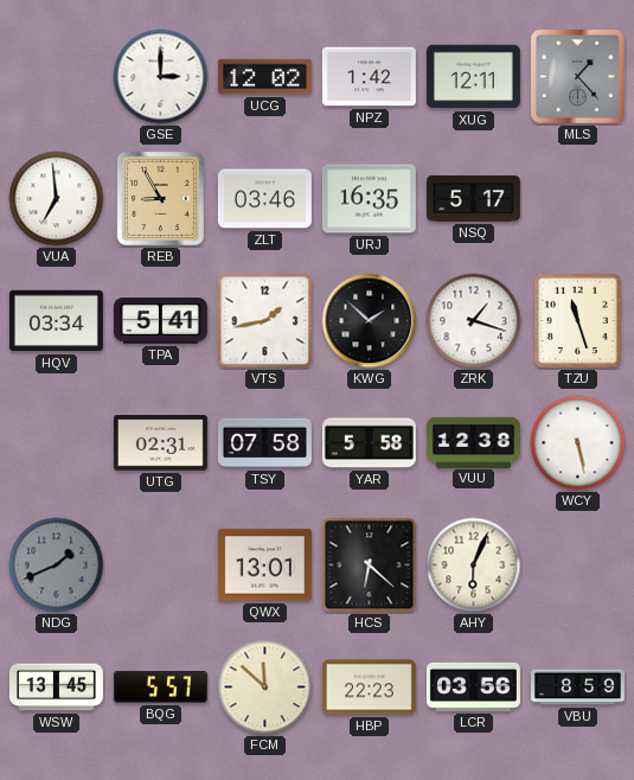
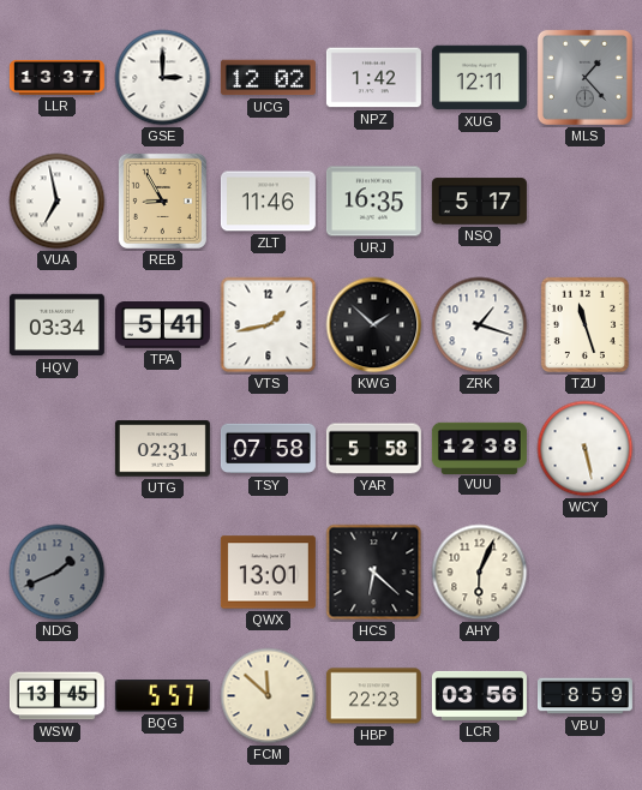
LLR: none -> 13:37 (56, 78)
VUA: 6:59 -> 6:58 (58, 202)
ZLT: 03:46 -> 11:46 (268, 202)
